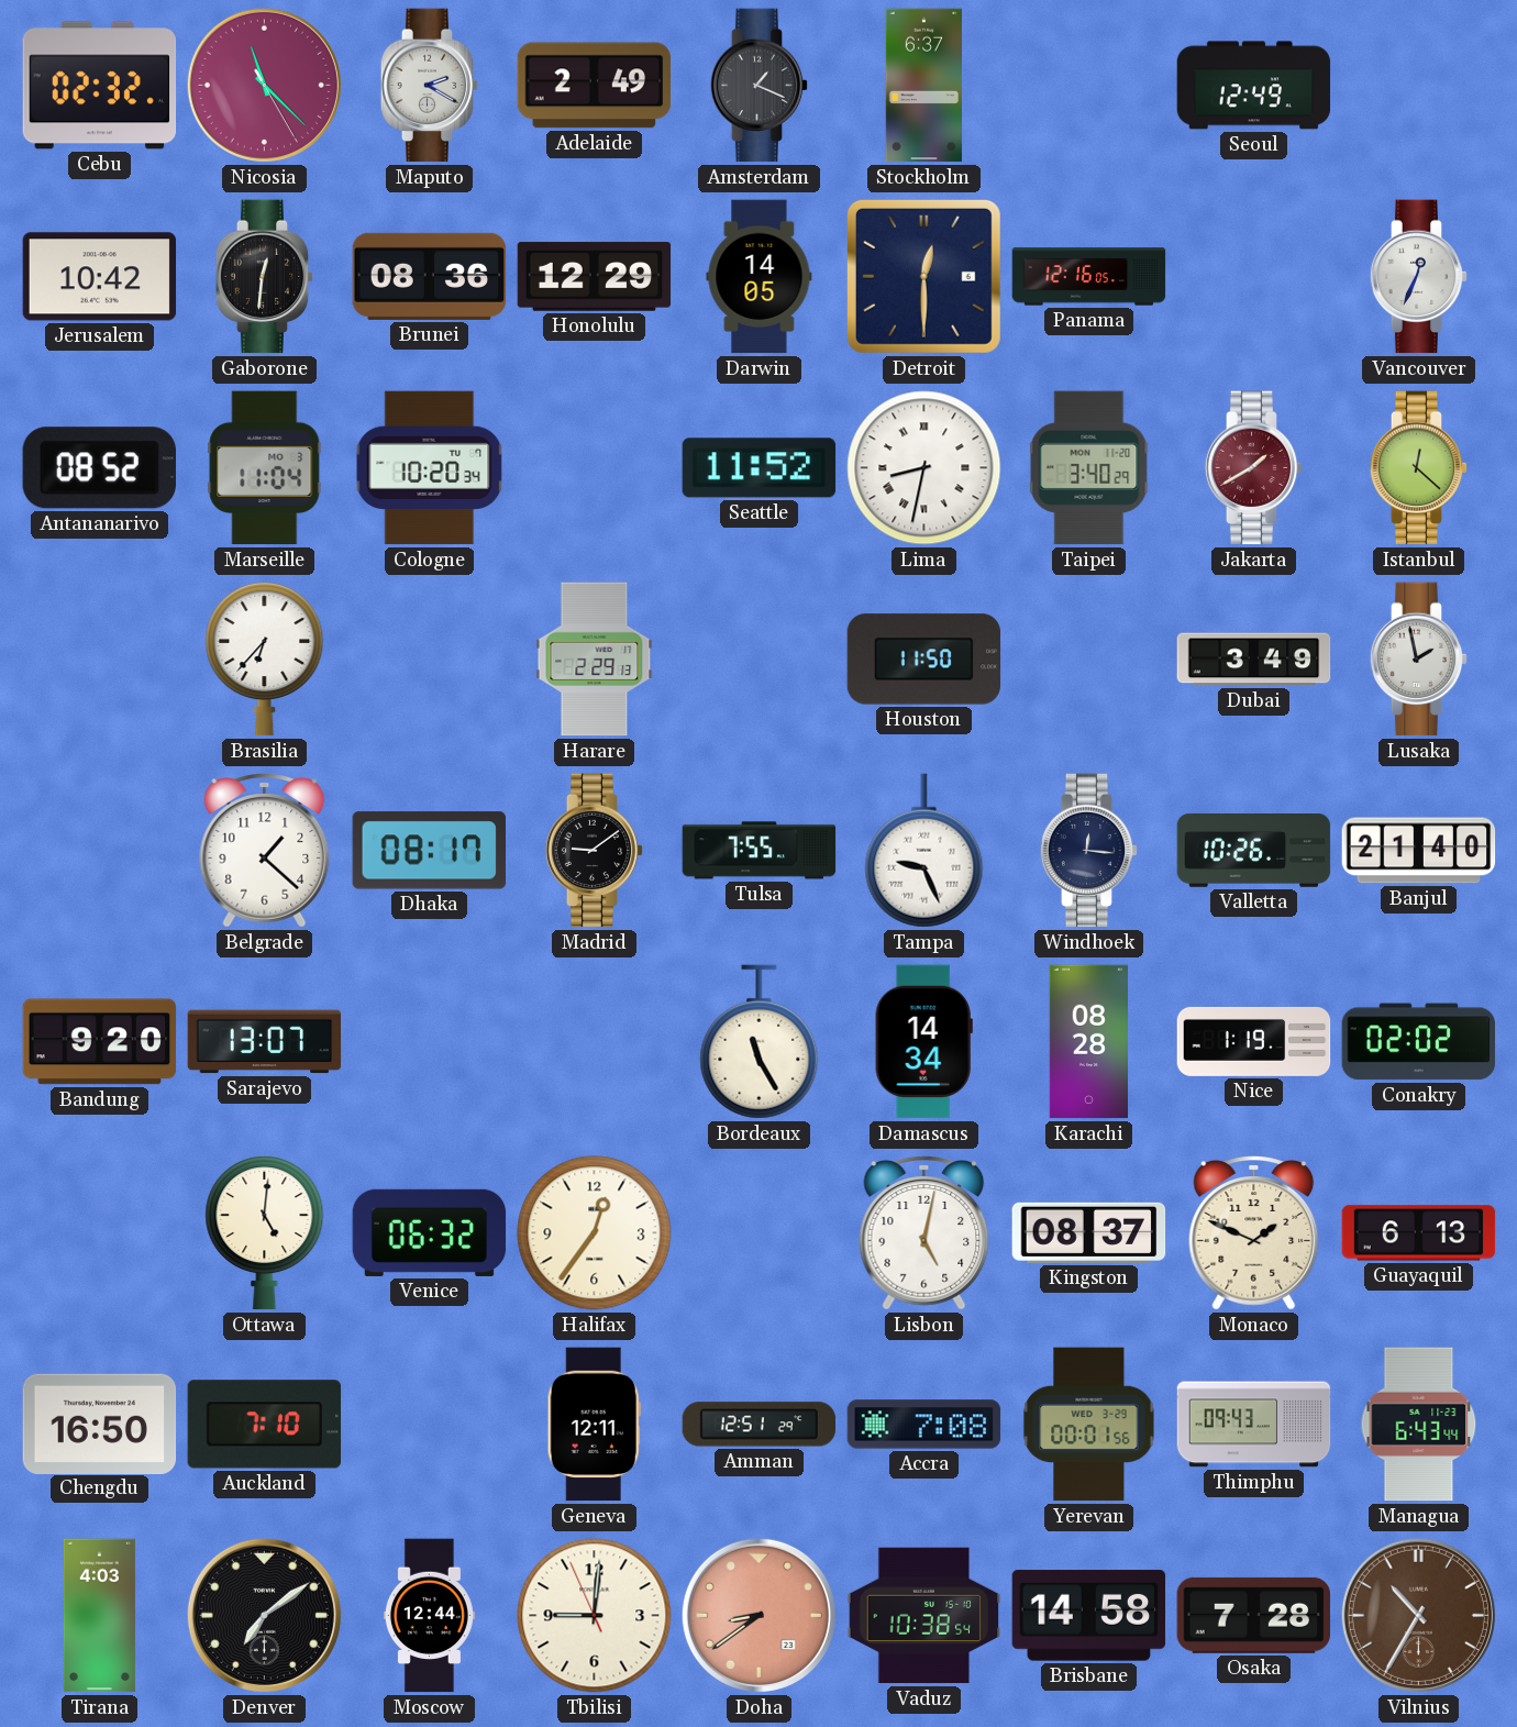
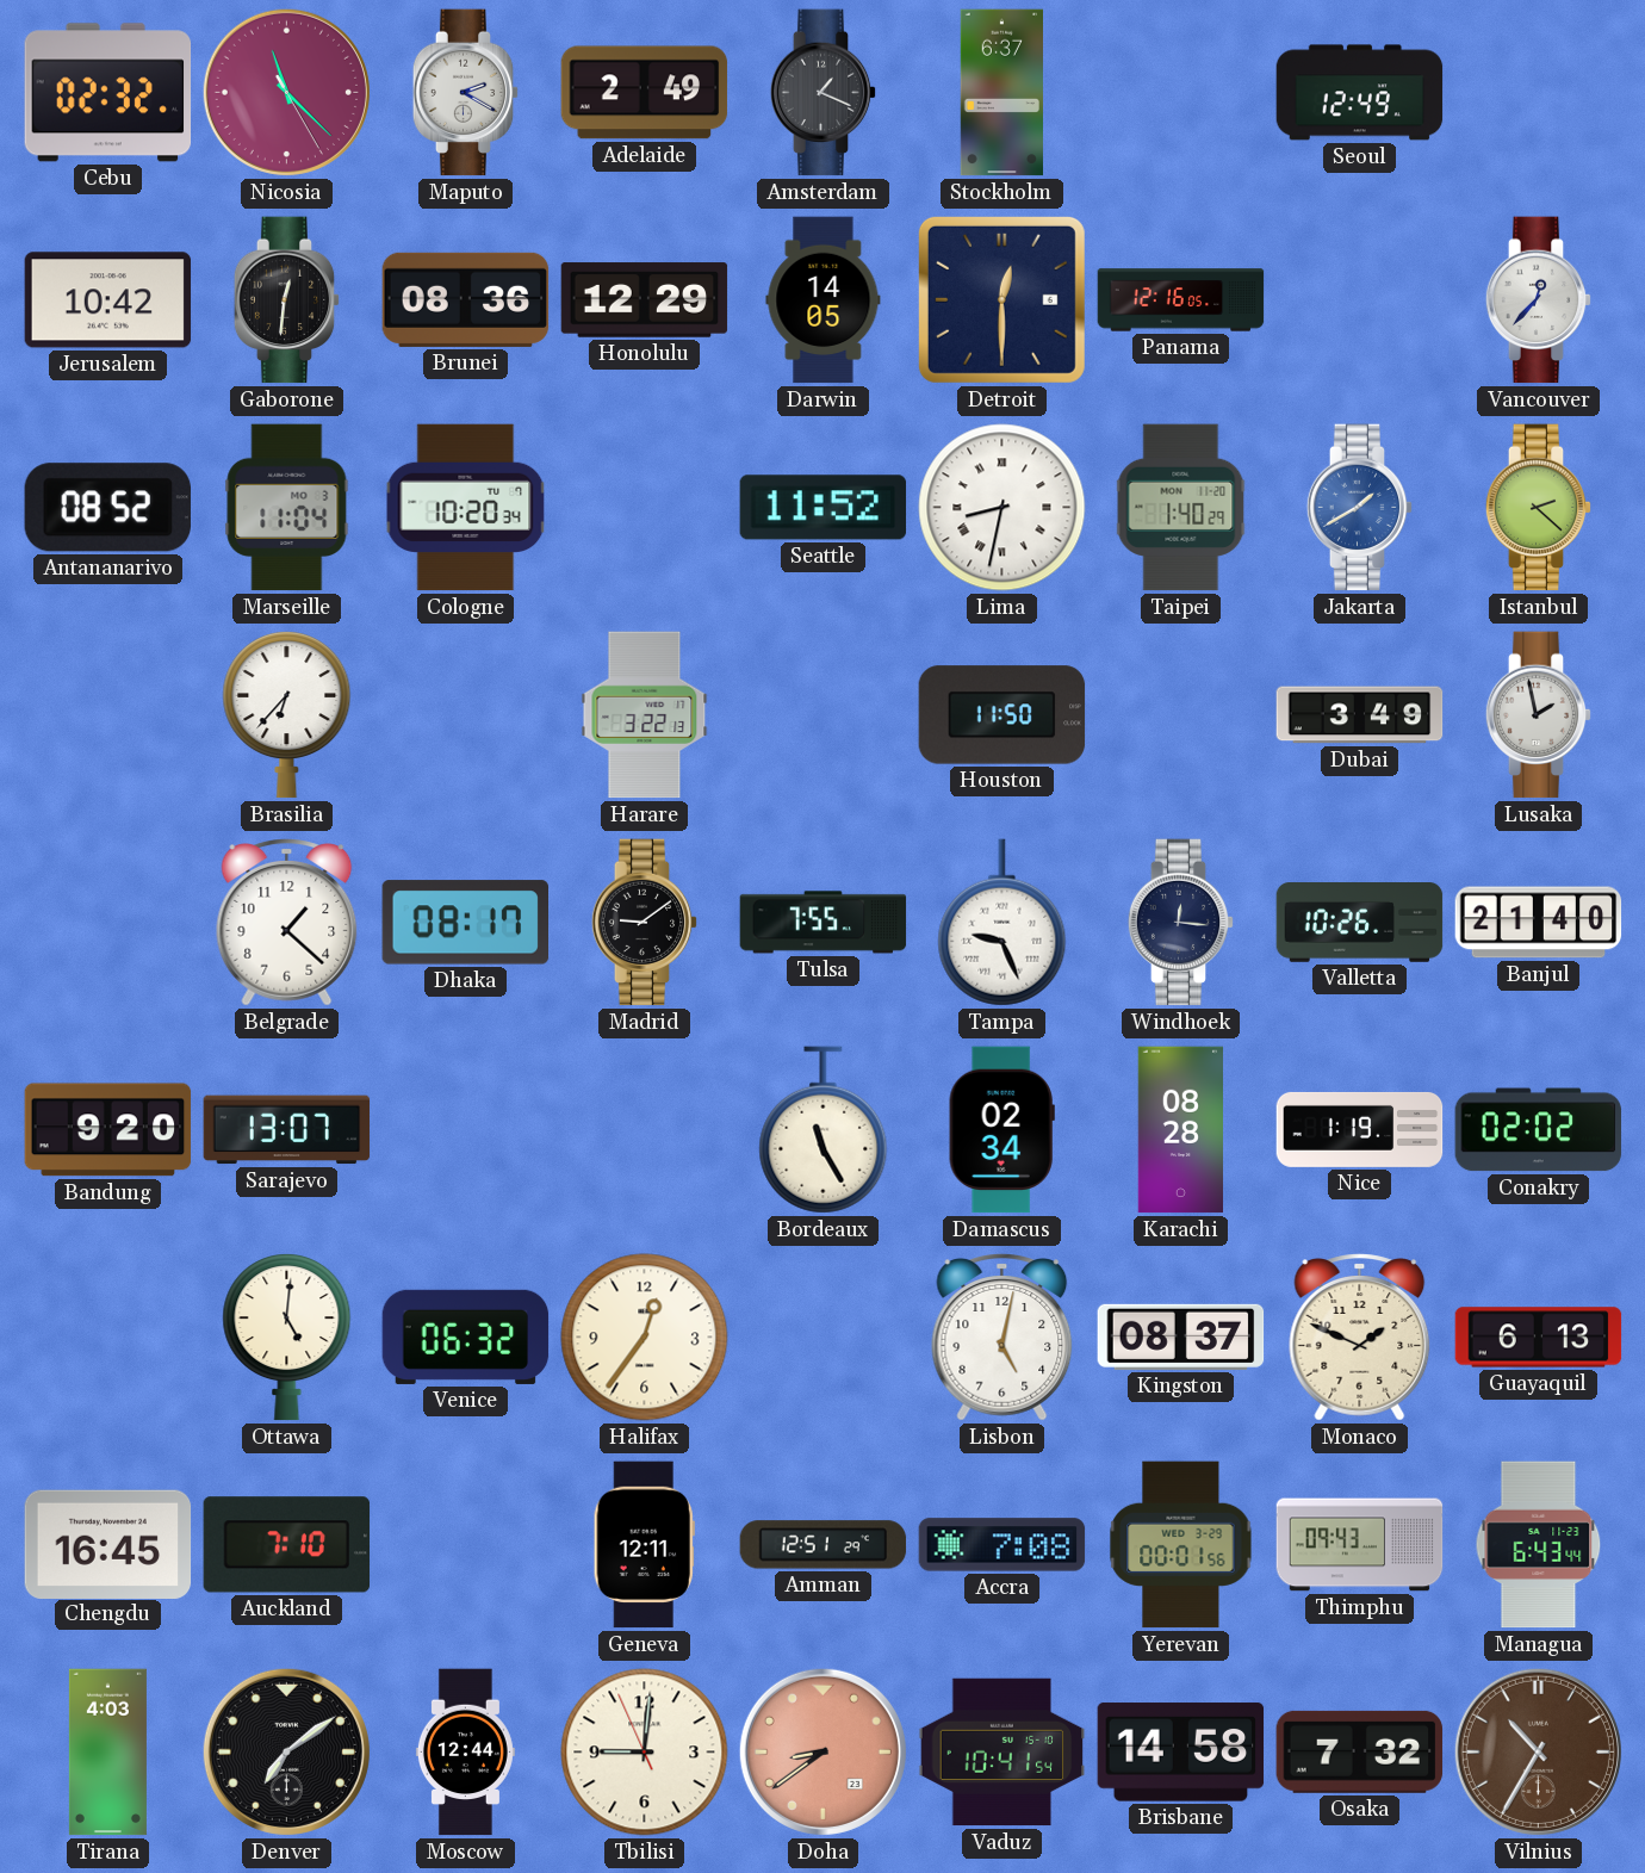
Vancouver: 12:34 -> 12:37 (1539, 300)
Taipei: 3:40 -> 1:40 (1181, 508)
Jakarta dial: burgundy -> blue (1360, 508)
Istanbul: 12:22 -> 2:22 (1539, 508)
Harare: 2:29 -> 3:22 (645, 715)
Damascus: 14:34 -> 02:34 (1001, 1130)
Chengdu: 16:50 -> 16:45 (108, 1544)
Vaduz: 10:38 -> 10:41 (1002, 1753)
Osaka: 7:28 -> 7:32 (1360, 1751)
